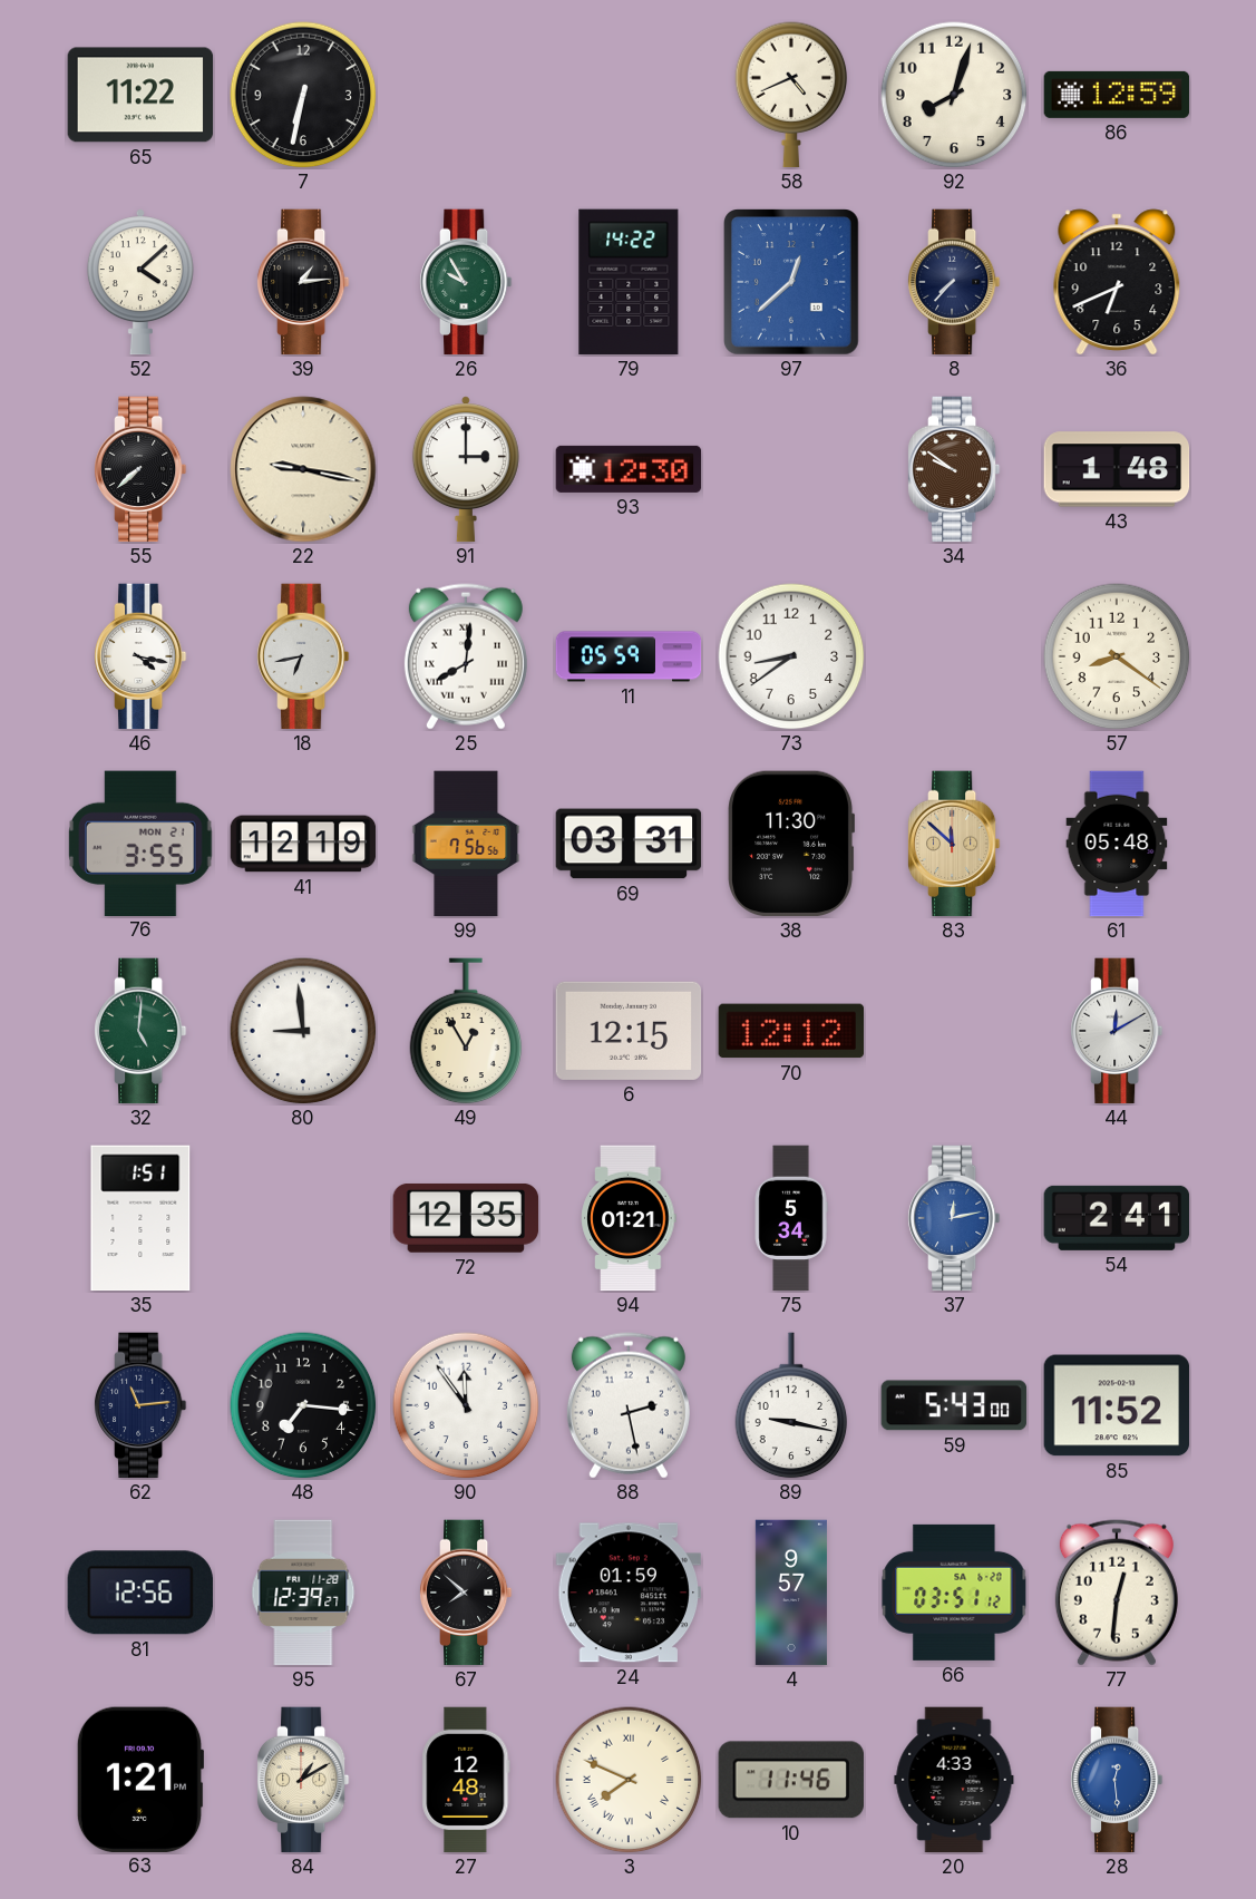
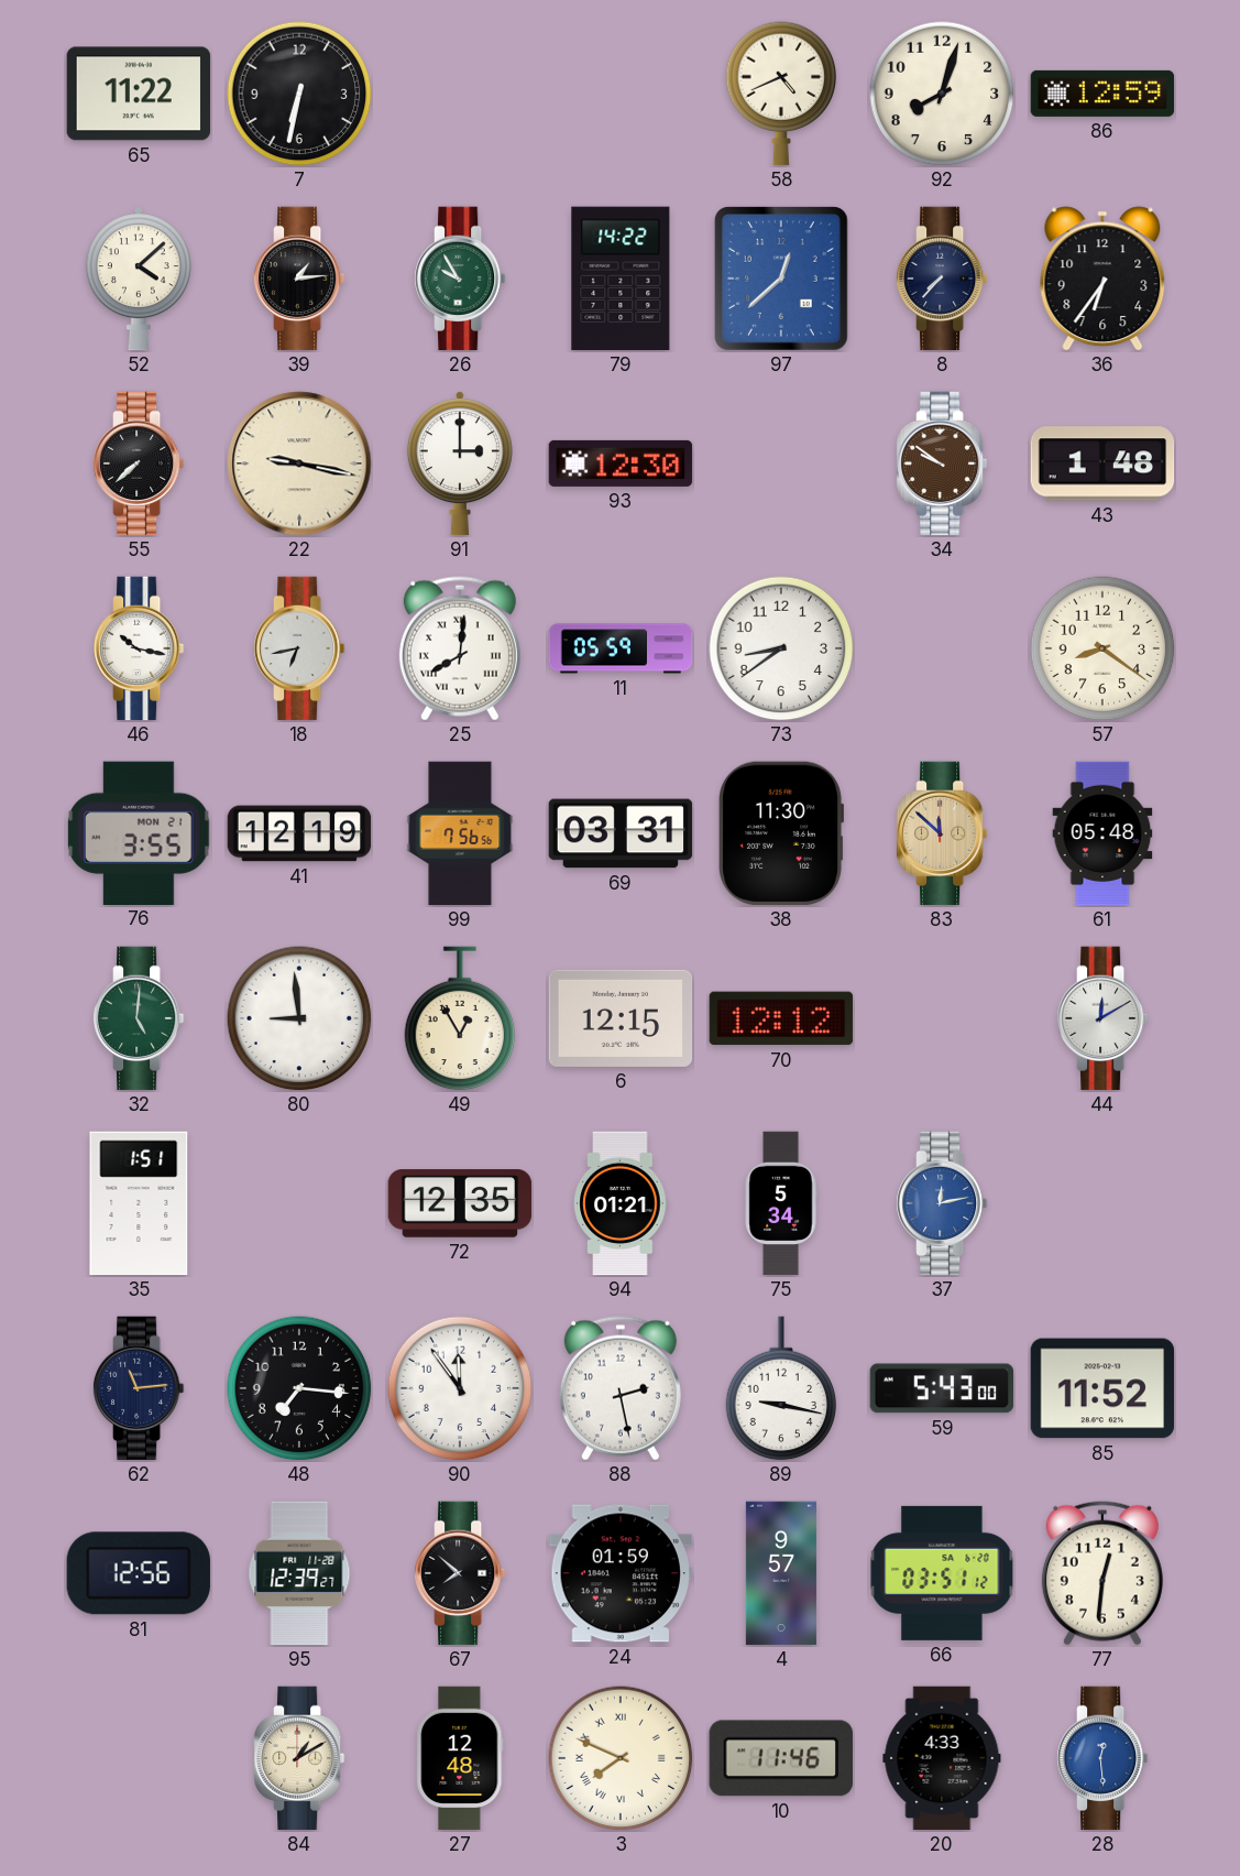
36: 6:41 -> 6:36 (1102, 279)
46: 4:17 -> 10:17 (139, 648)
54: 2:41 -> none (1117, 1218)
63: 1:21 -> none (140, 1779)
